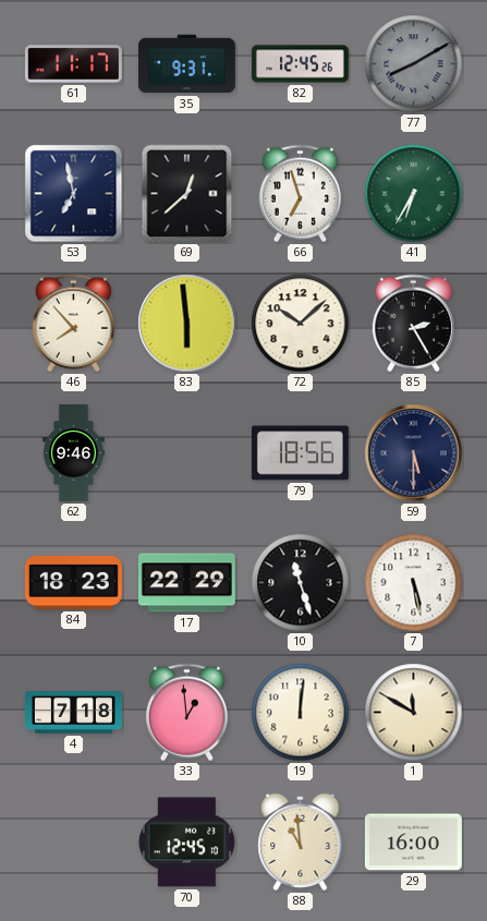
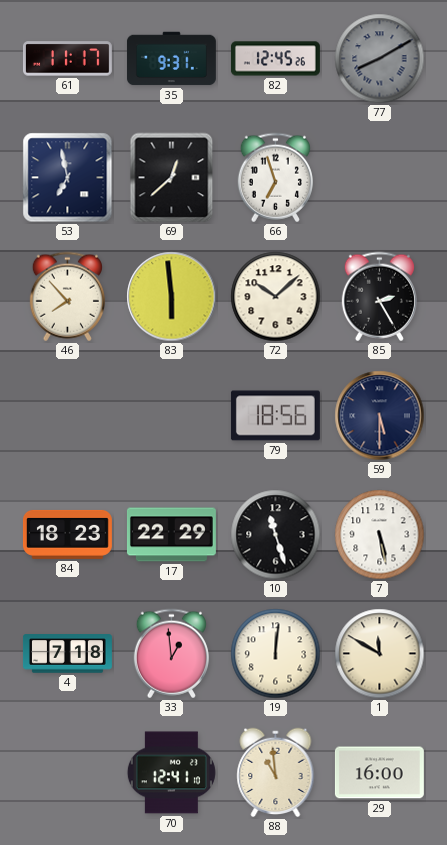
41: 6:35 -> none (414, 194)
62: 9:46 -> none (73, 453)
70: 12:45 -> 12:41 (171, 773)
